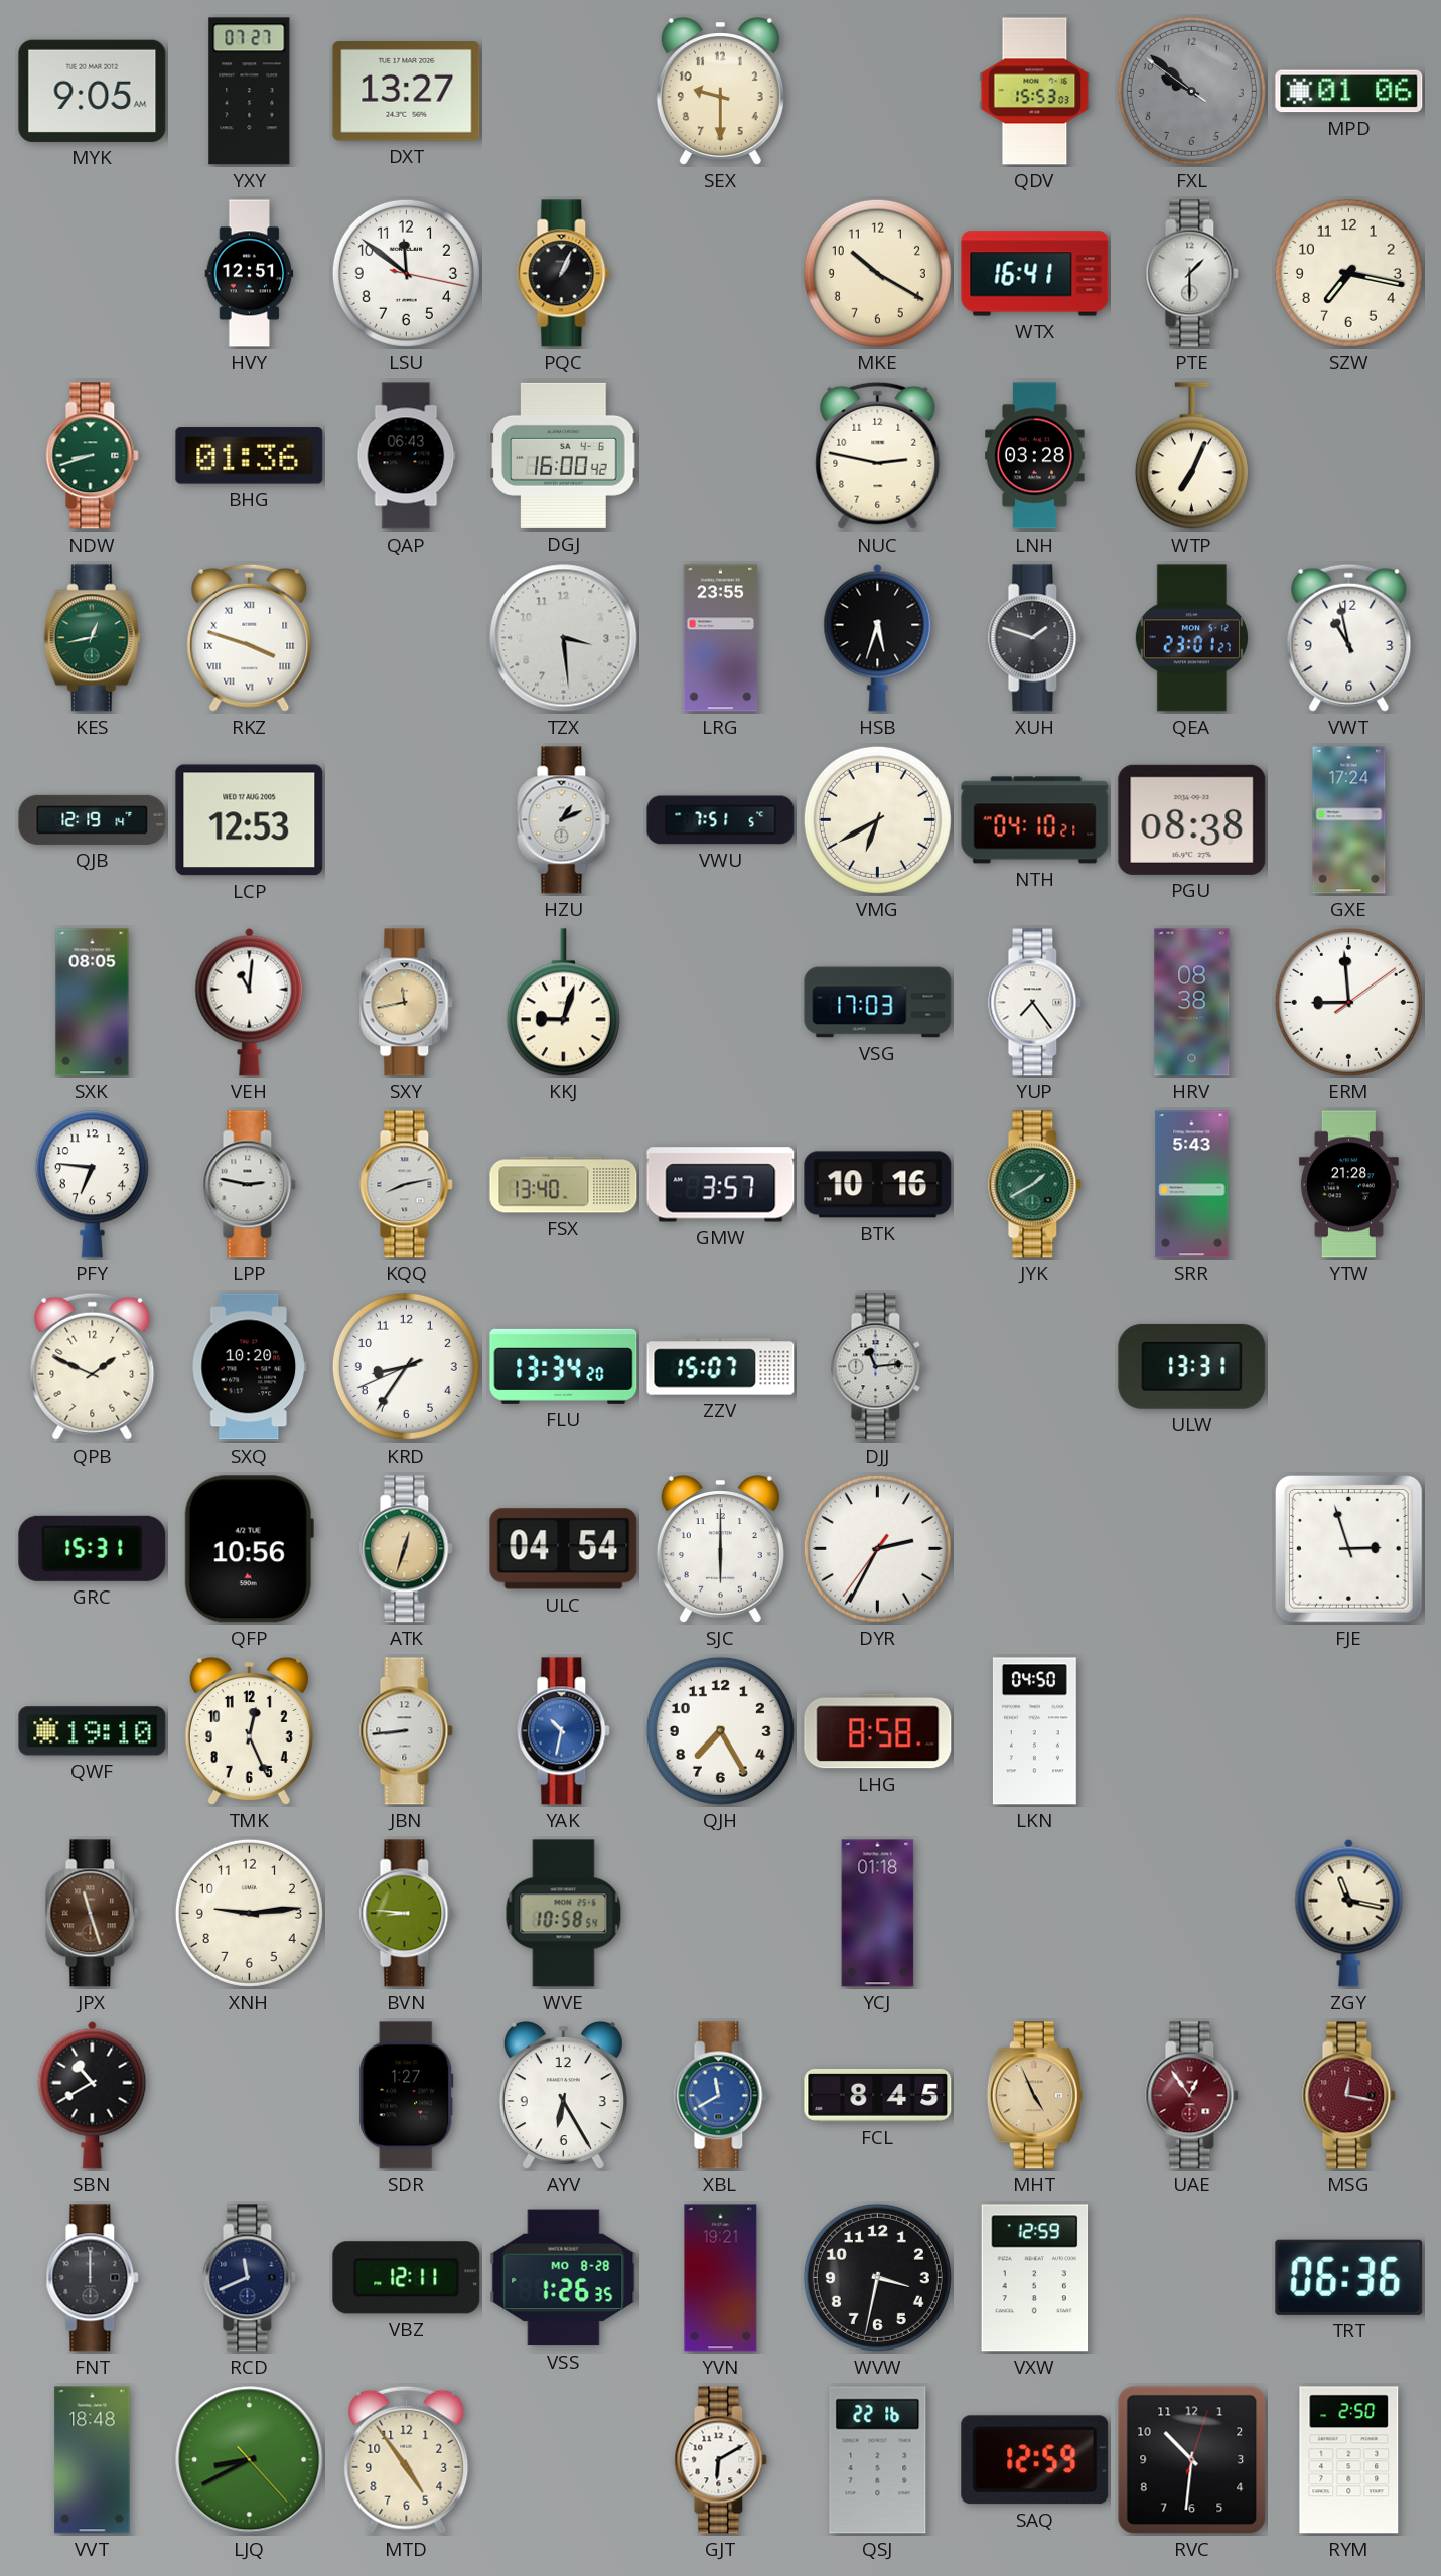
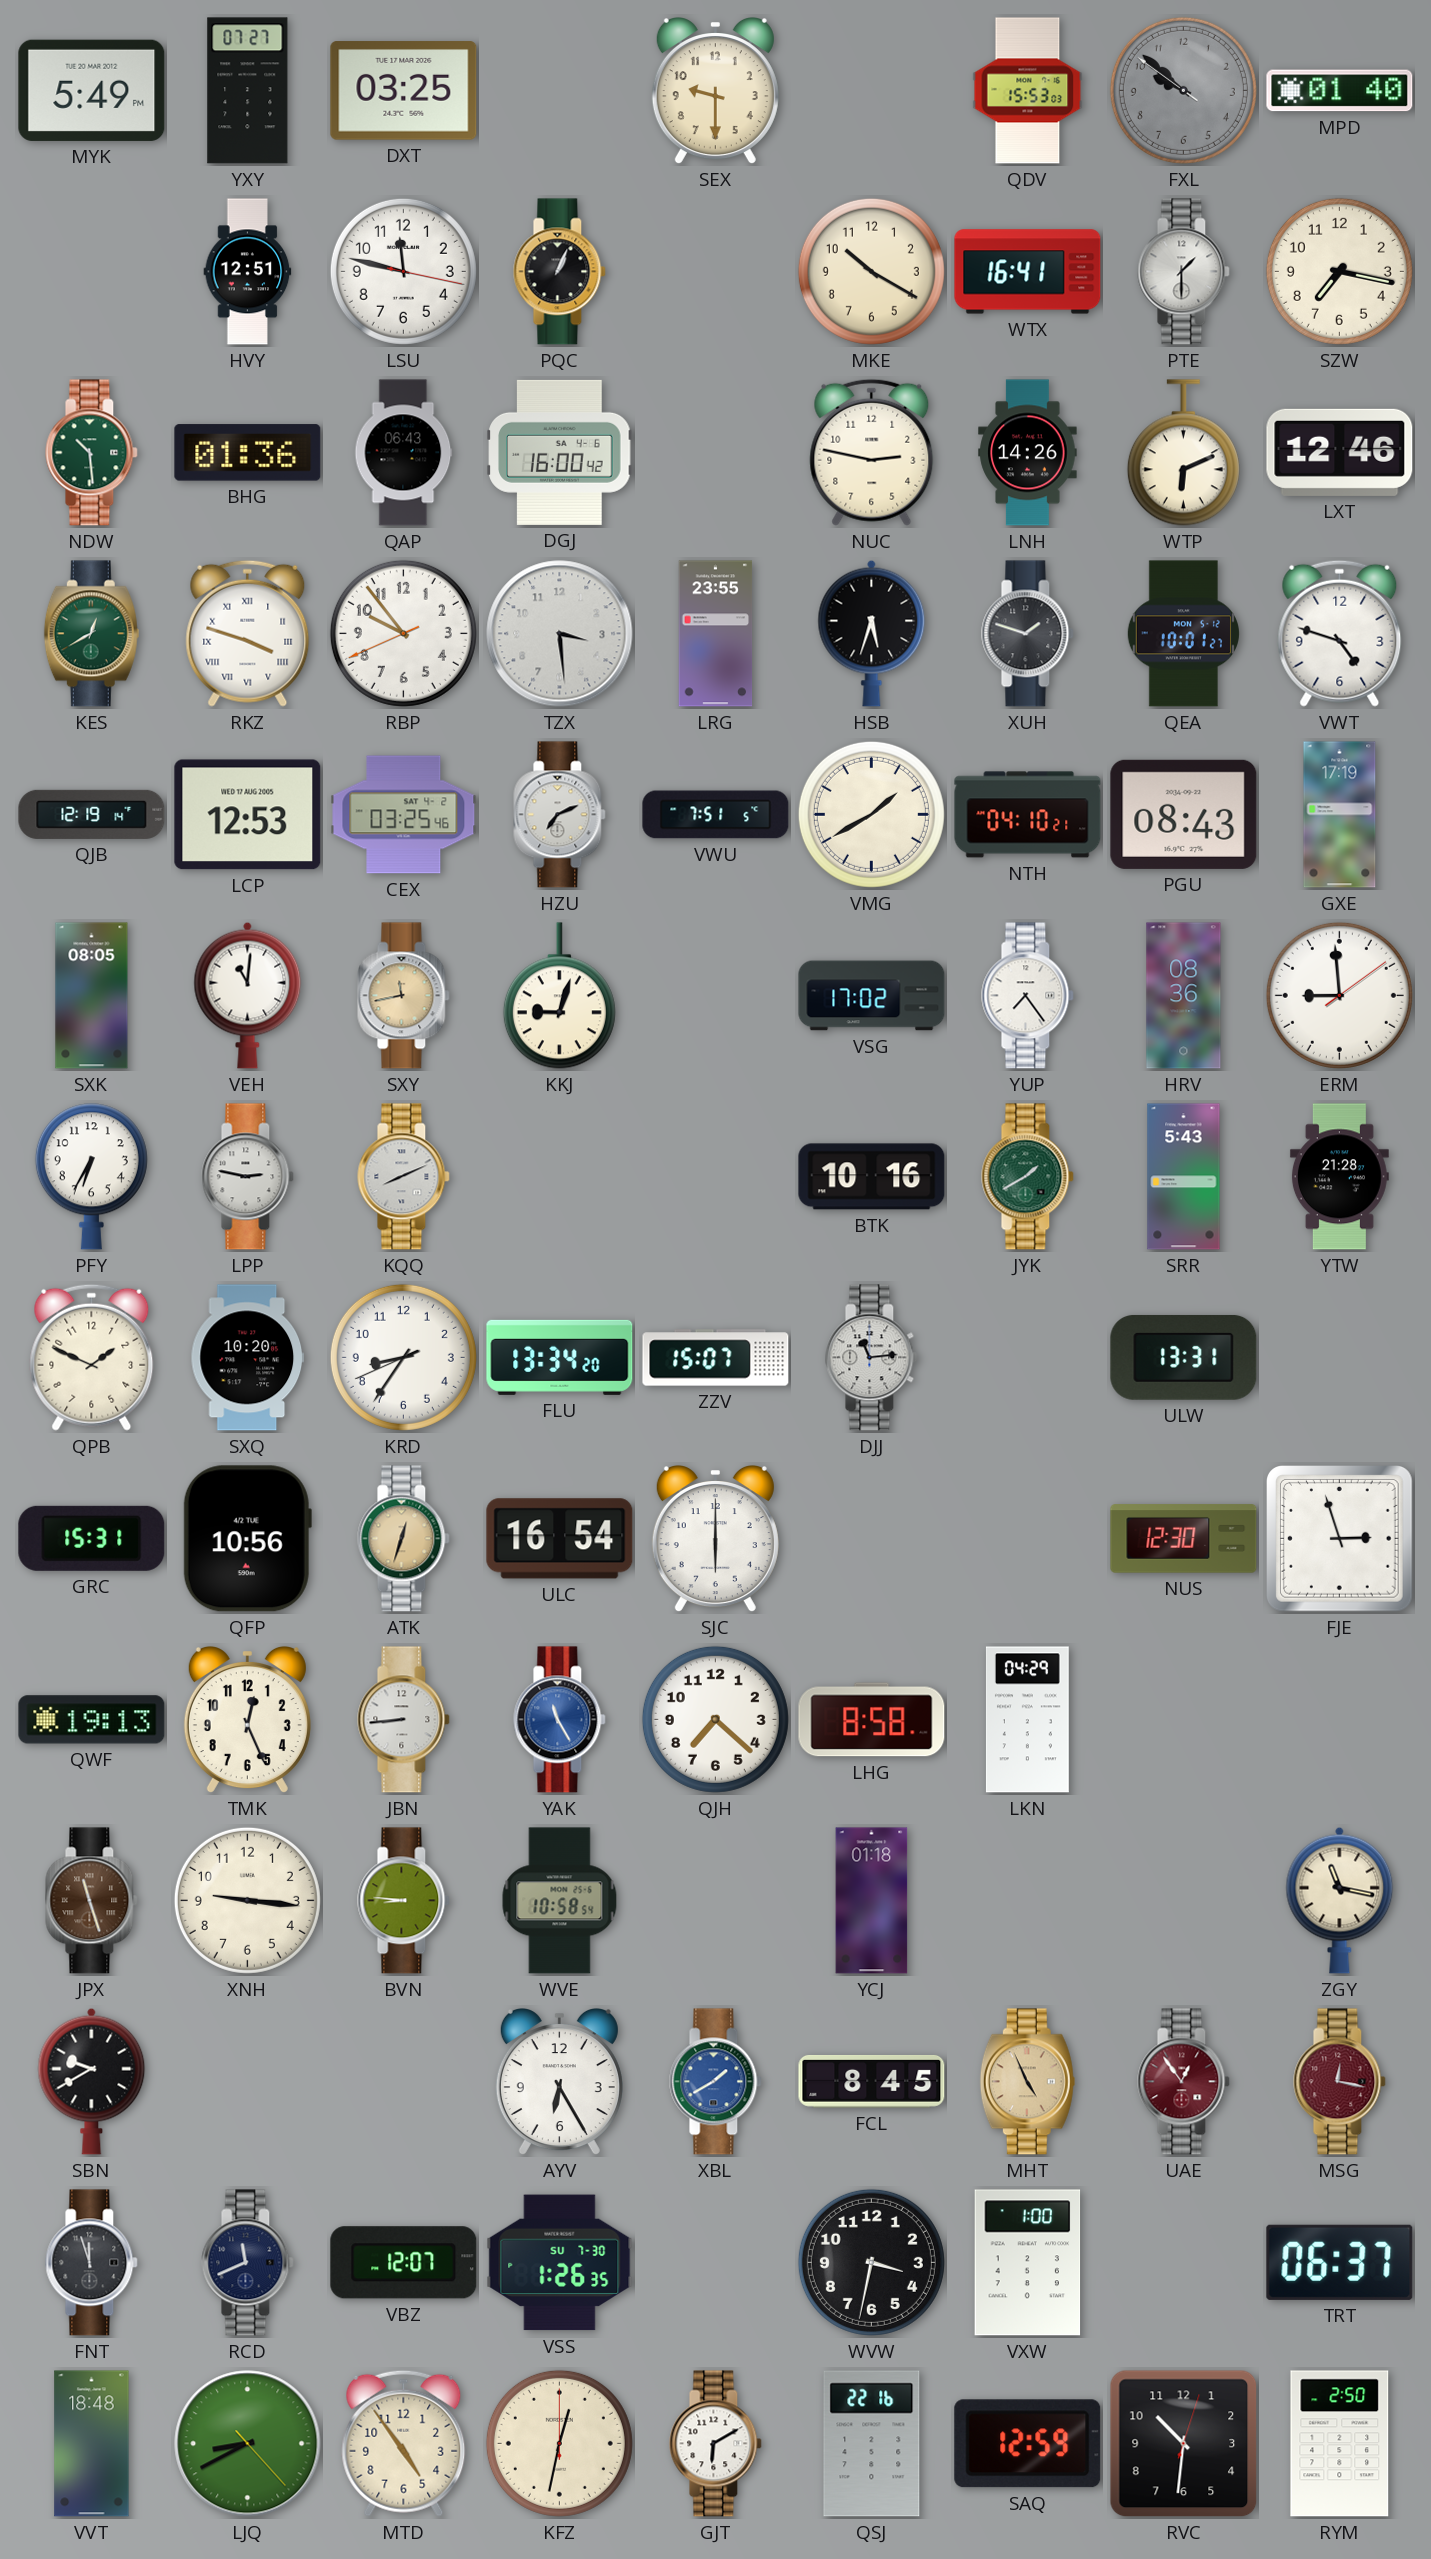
MYK: 9:05 -> 5:49 (92, 90)
DXT: 13:27 -> 03:25 (404, 91)
MPD: 01:06 -> 01:40 (1340, 91)
LSU: 11:51 -> 11:47 (403, 271)
NDW: 8:42 -> 10:29 (92, 453)
LNH: 03:28 -> 14:26 (1028, 453)
WTP: 7:04 -> 6:11 (1183, 453)
LXT: none -> 12:46 (1340, 452)
KES: 12:43 -> 12:40 (91, 634)
RBP: none -> 9:53 (403, 633)
QEA: 23:01 -> 10:01 (1183, 634)
VWT: 10:58 -> 4:48 (1340, 633)
CEX: none -> 03:25 (404, 815)
HZU: 1:11 -> 7:11 (560, 815)
VMG: 6:40 -> 1:40 (871, 814)
PGU: 08:38 -> 08:43 (1184, 814)
GXE: 17:24 -> 17:19 (1340, 815)
VSG: 17:03 -> 17:02 (872, 996)
HRV: 08:38 -> 08:36 (1184, 996)
PFY: 6:46 -> 6:35 (91, 1177)
KQQ: 8:13 -> 8:11 (404, 1177)
FSX: 13:40 -> none (564, 1185)
GMW: 3:57 -> none (721, 1185)
ULC: 04:54 -> 16:54 (560, 1539)
DYR: 2:34 -> none (877, 1548)
NUS: none -> 12:30 (1184, 1539)
QWF: 19:10 -> 19:13 (92, 1720)
YAK: 10:32 -> 11:25 (560, 1720)
QJH: 7:25 -> 7:22 (715, 1719)
LKN: 04:50 -> 04:29 (1027, 1720)
XNH: 9:14 -> 9:16 (247, 1900)
SBN: 10:40 -> 9:40 (92, 2081)
SDR: 1:27 -> none (407, 2096)
XBL: 11:40 -> 1:40 (716, 2082)
FNT: 12:00 -> 11:57 (92, 2263)
VBZ: 12:11 -> 12:07 (404, 2263)
VSS date: MO 8-28 -> SU 7-30 (560, 2263)
YVN: 19:21 -> none (721, 2278)
VXW: 12:59 -> 1:00 (1028, 2263)
TRT: 06:36 -> 06:37 (1340, 2262)
KFZ: none -> 12:32 (559, 2443)
